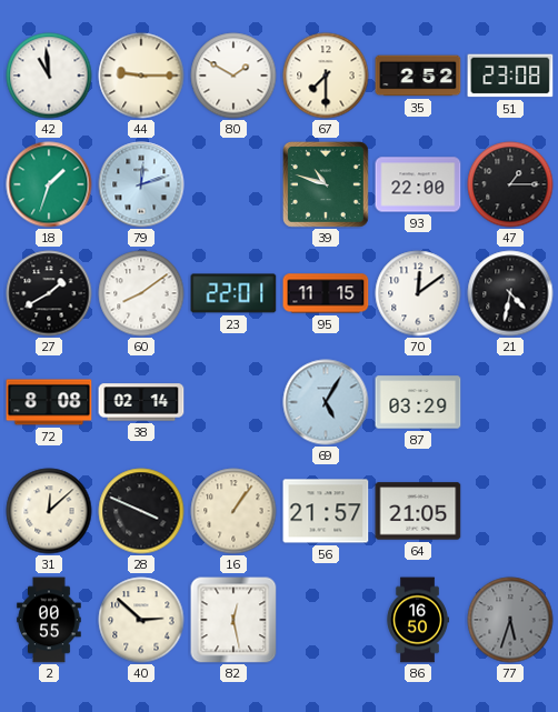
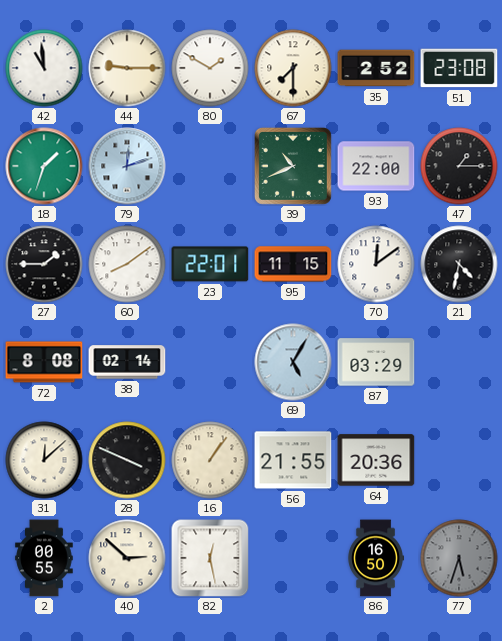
39: 10:48 -> 10:41 (293, 166)
27: 1:40 -> 1:45 (44, 264)
56: 21:57 -> 21:55 (293, 460)
64: 21:05 -> 20:36 (376, 460)
